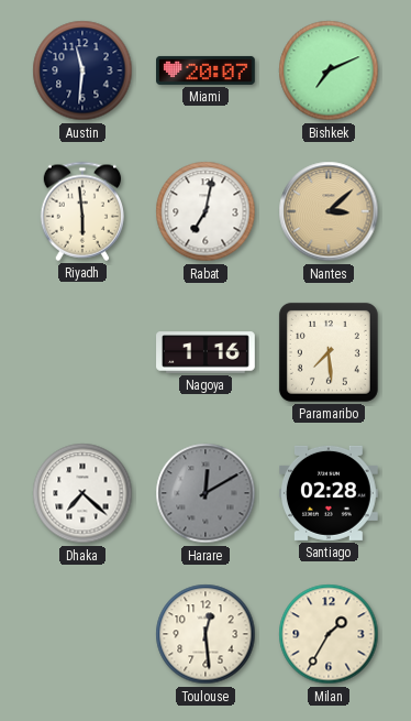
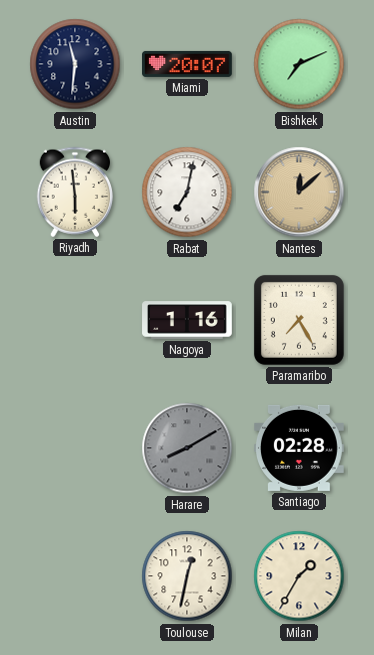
Nantes: 3:08 -> 12:08 (299, 192)
Paramaribo: 7:29 -> 7:25 (299, 320)
Dhaka: 7:22 -> none (82, 493)
Harare: 12:10 -> 8:10 (187, 448)
Toulouse: 12:29 -> 12:32 (187, 576)
